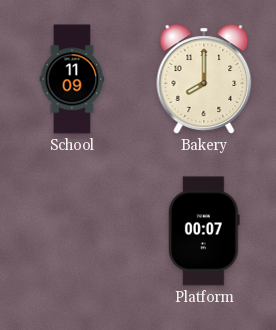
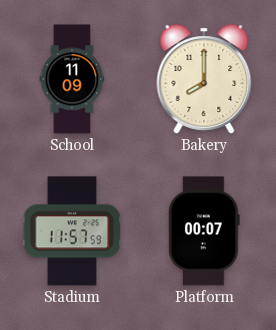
Stadium: none -> 11:57 (72, 231)
